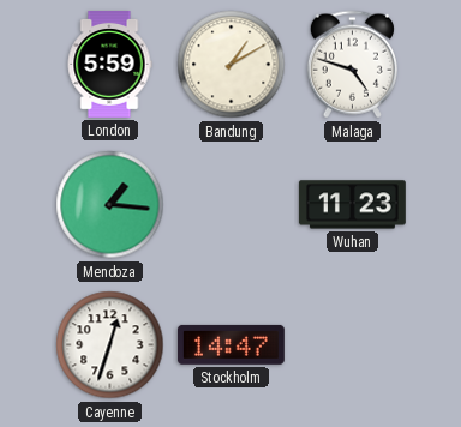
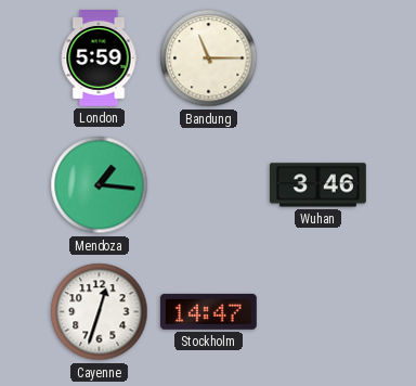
Bandung: 1:10 -> 11:15 (209, 59)
Malaga: 4:48 -> none (352, 65)
Wuhan: 11:23 -> 3:46 (317, 185)
